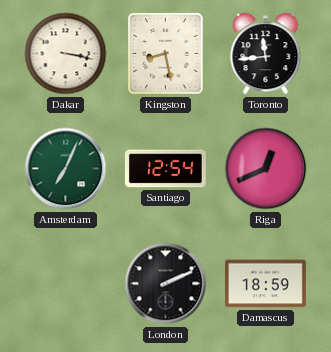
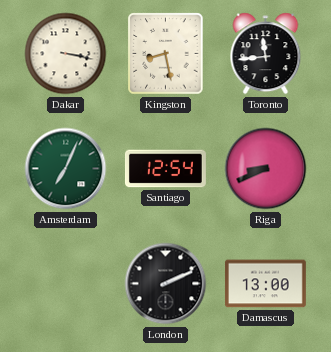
Riga: 12:41 -> 8:41 (266, 169)
Damascus: 18:59 -> 13:00 (265, 284)
